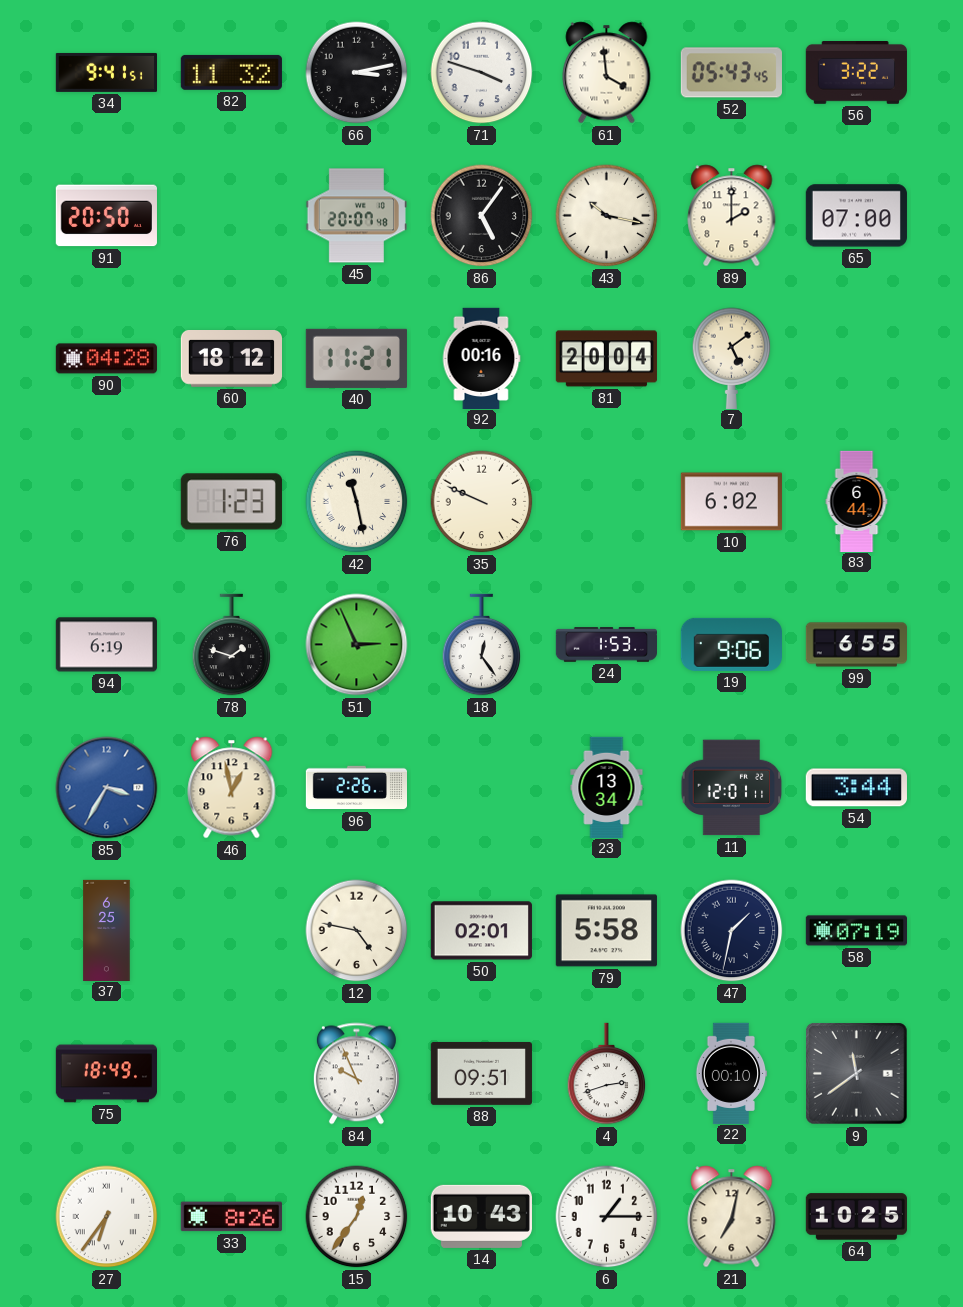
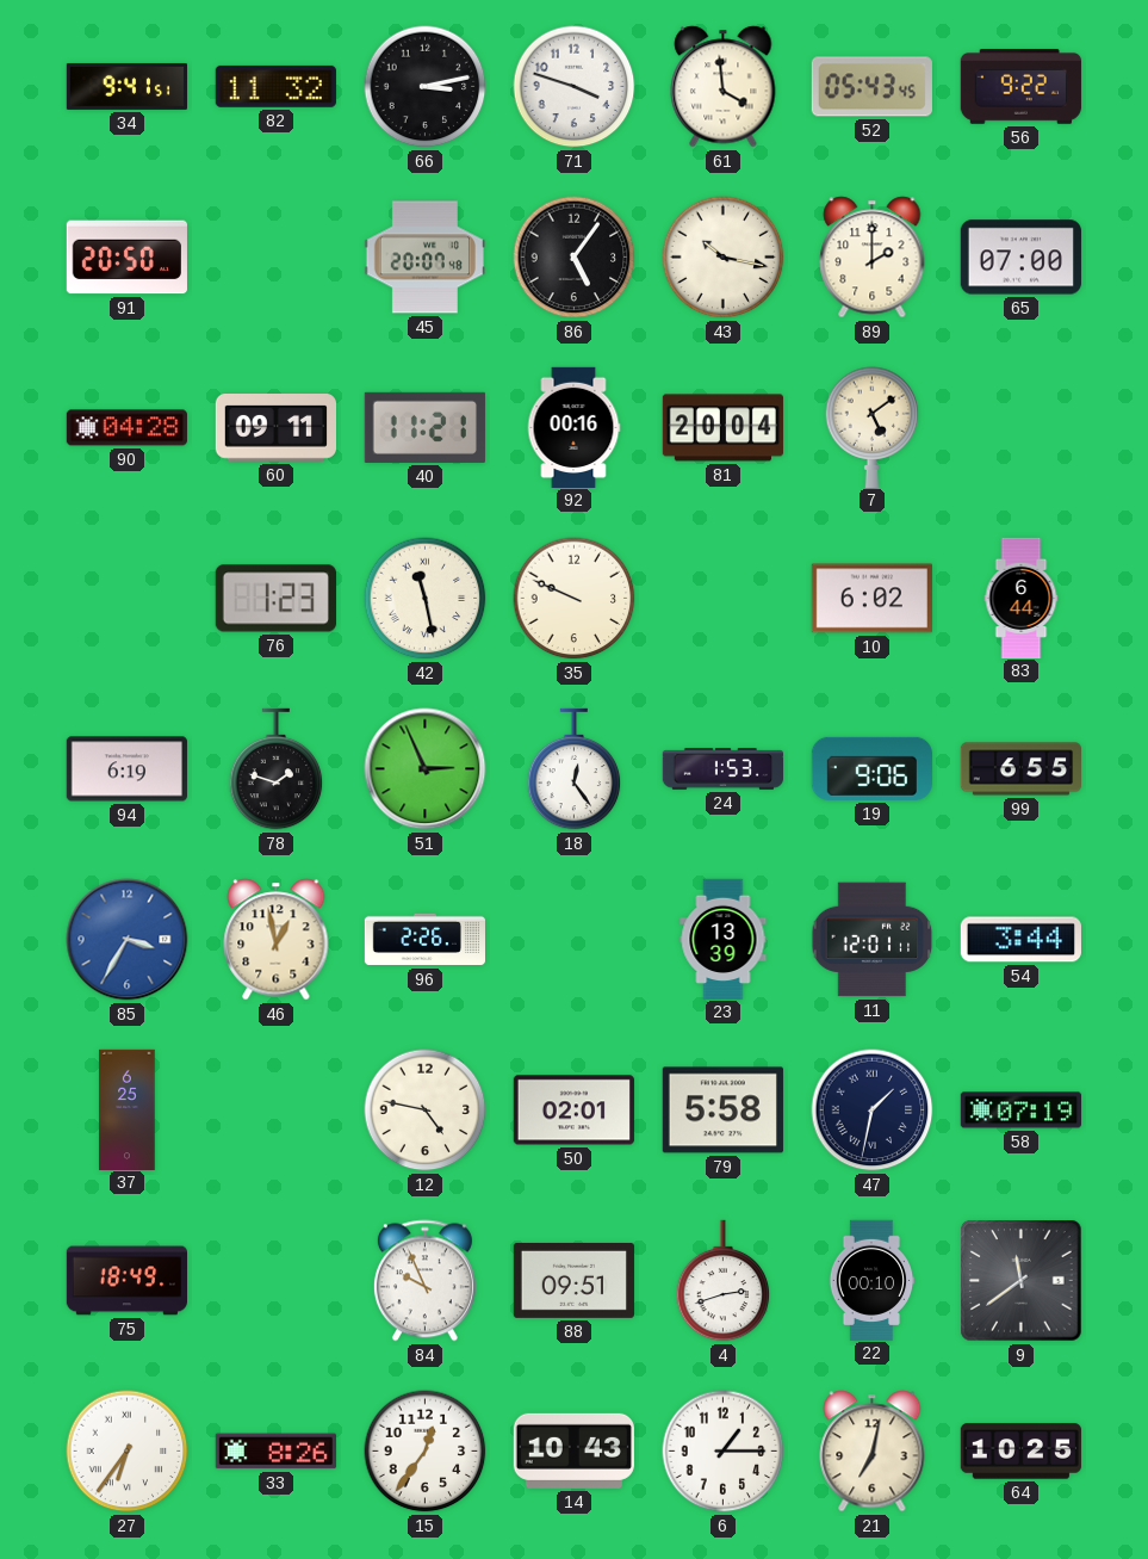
56: 3:22 -> 9:22 (1020, 87)
60: 18:12 -> 09:11 (275, 428)
23: 13:34 -> 13:39 (724, 939)
